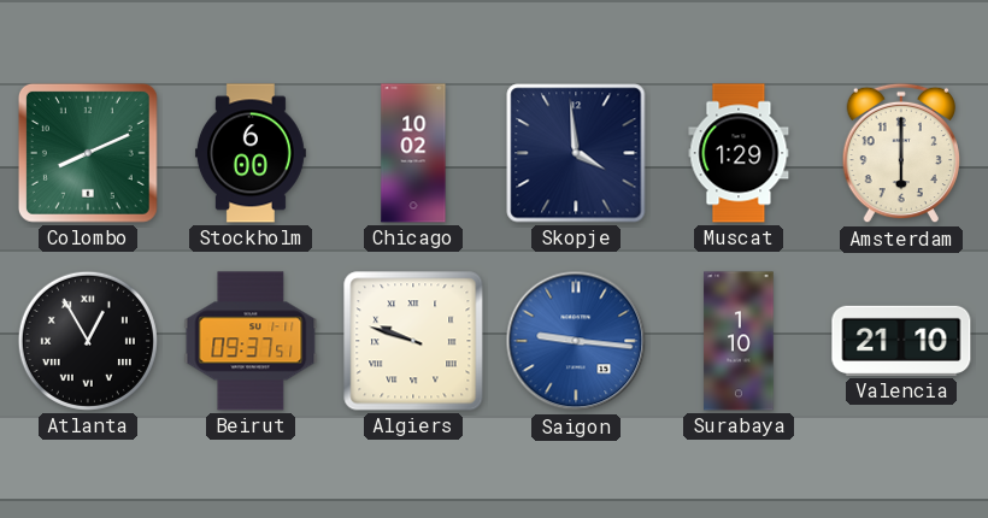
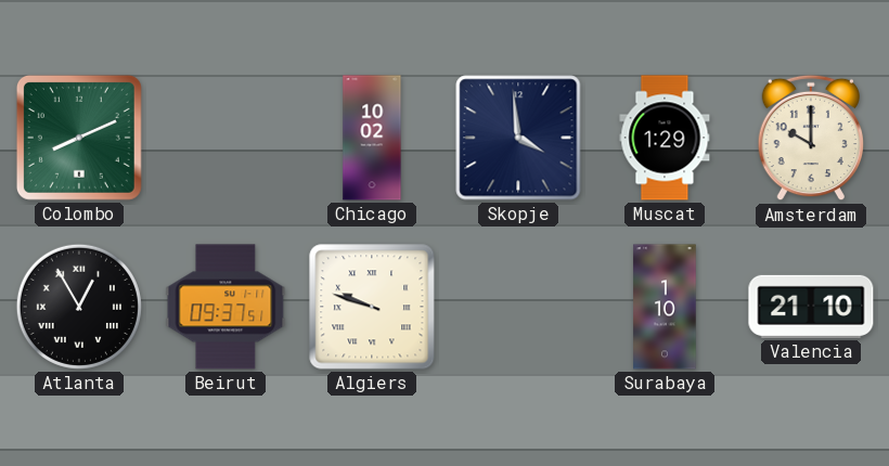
Stockholm: 6:00 -> none (251, 153)
Amsterdam: 6:00 -> 10:00 (810, 138)
Saigon: 9:16 -> none (576, 341)
